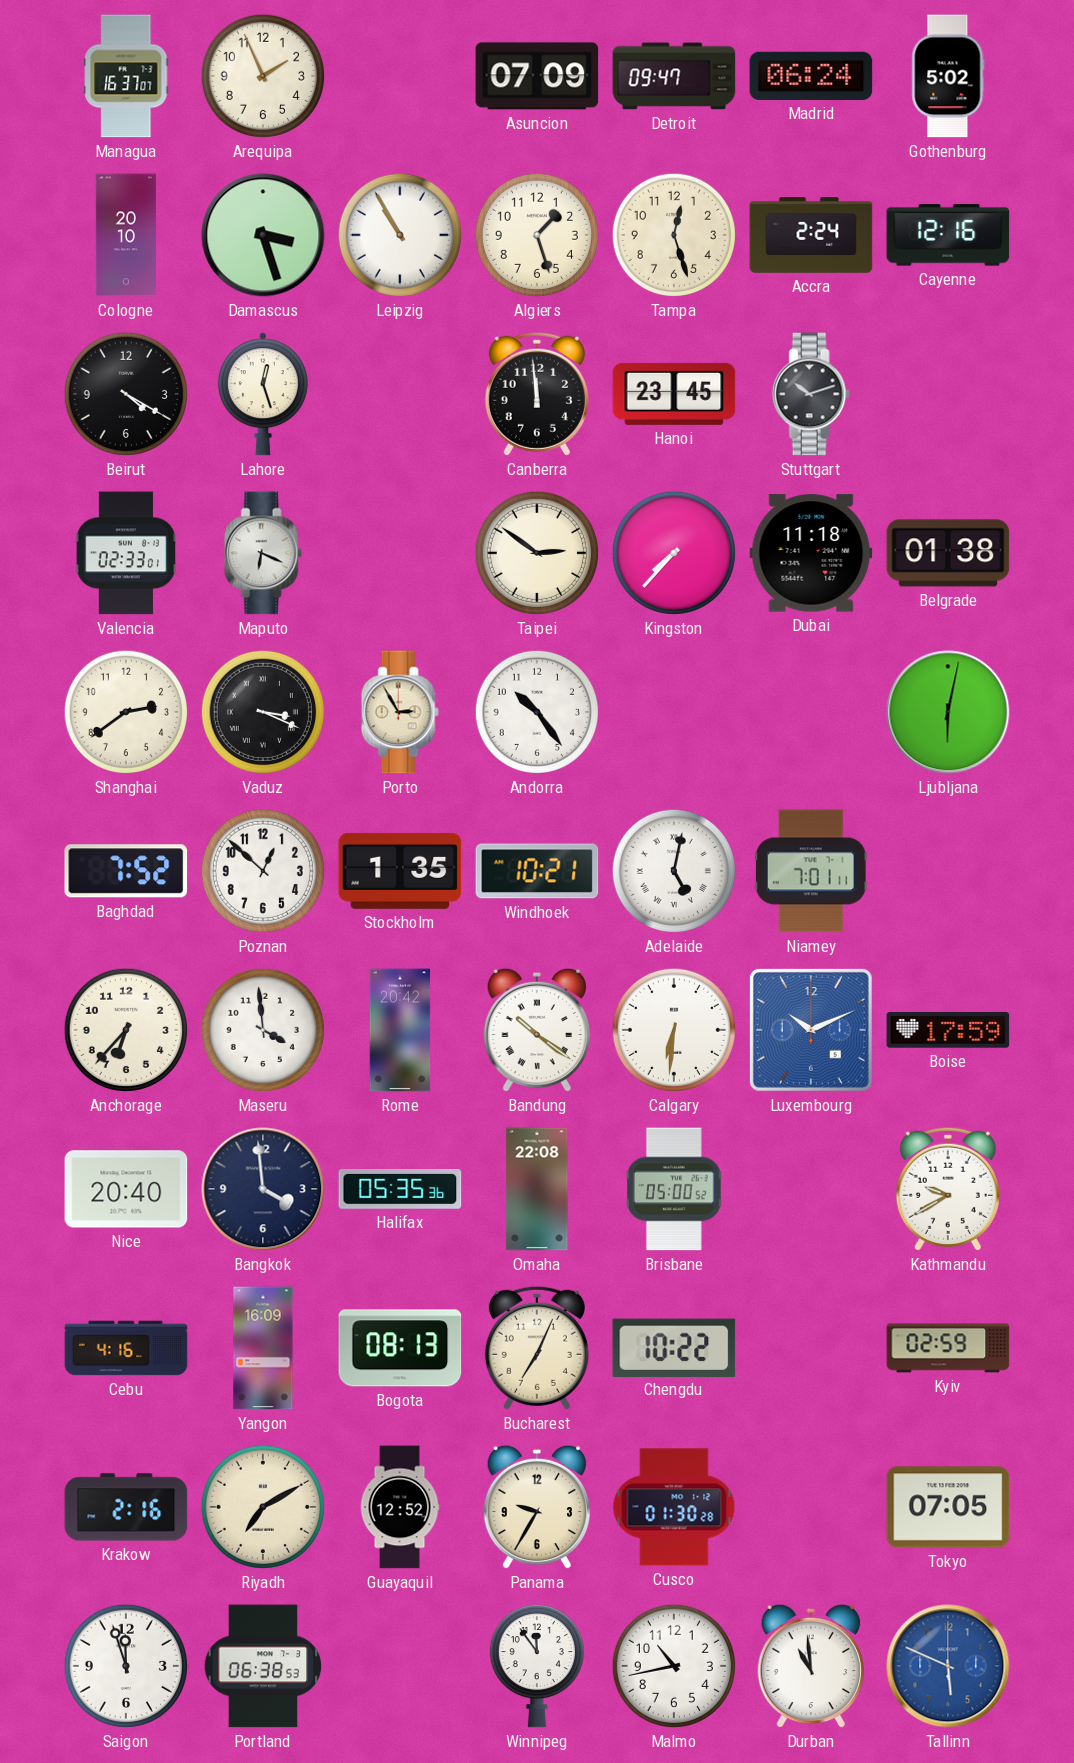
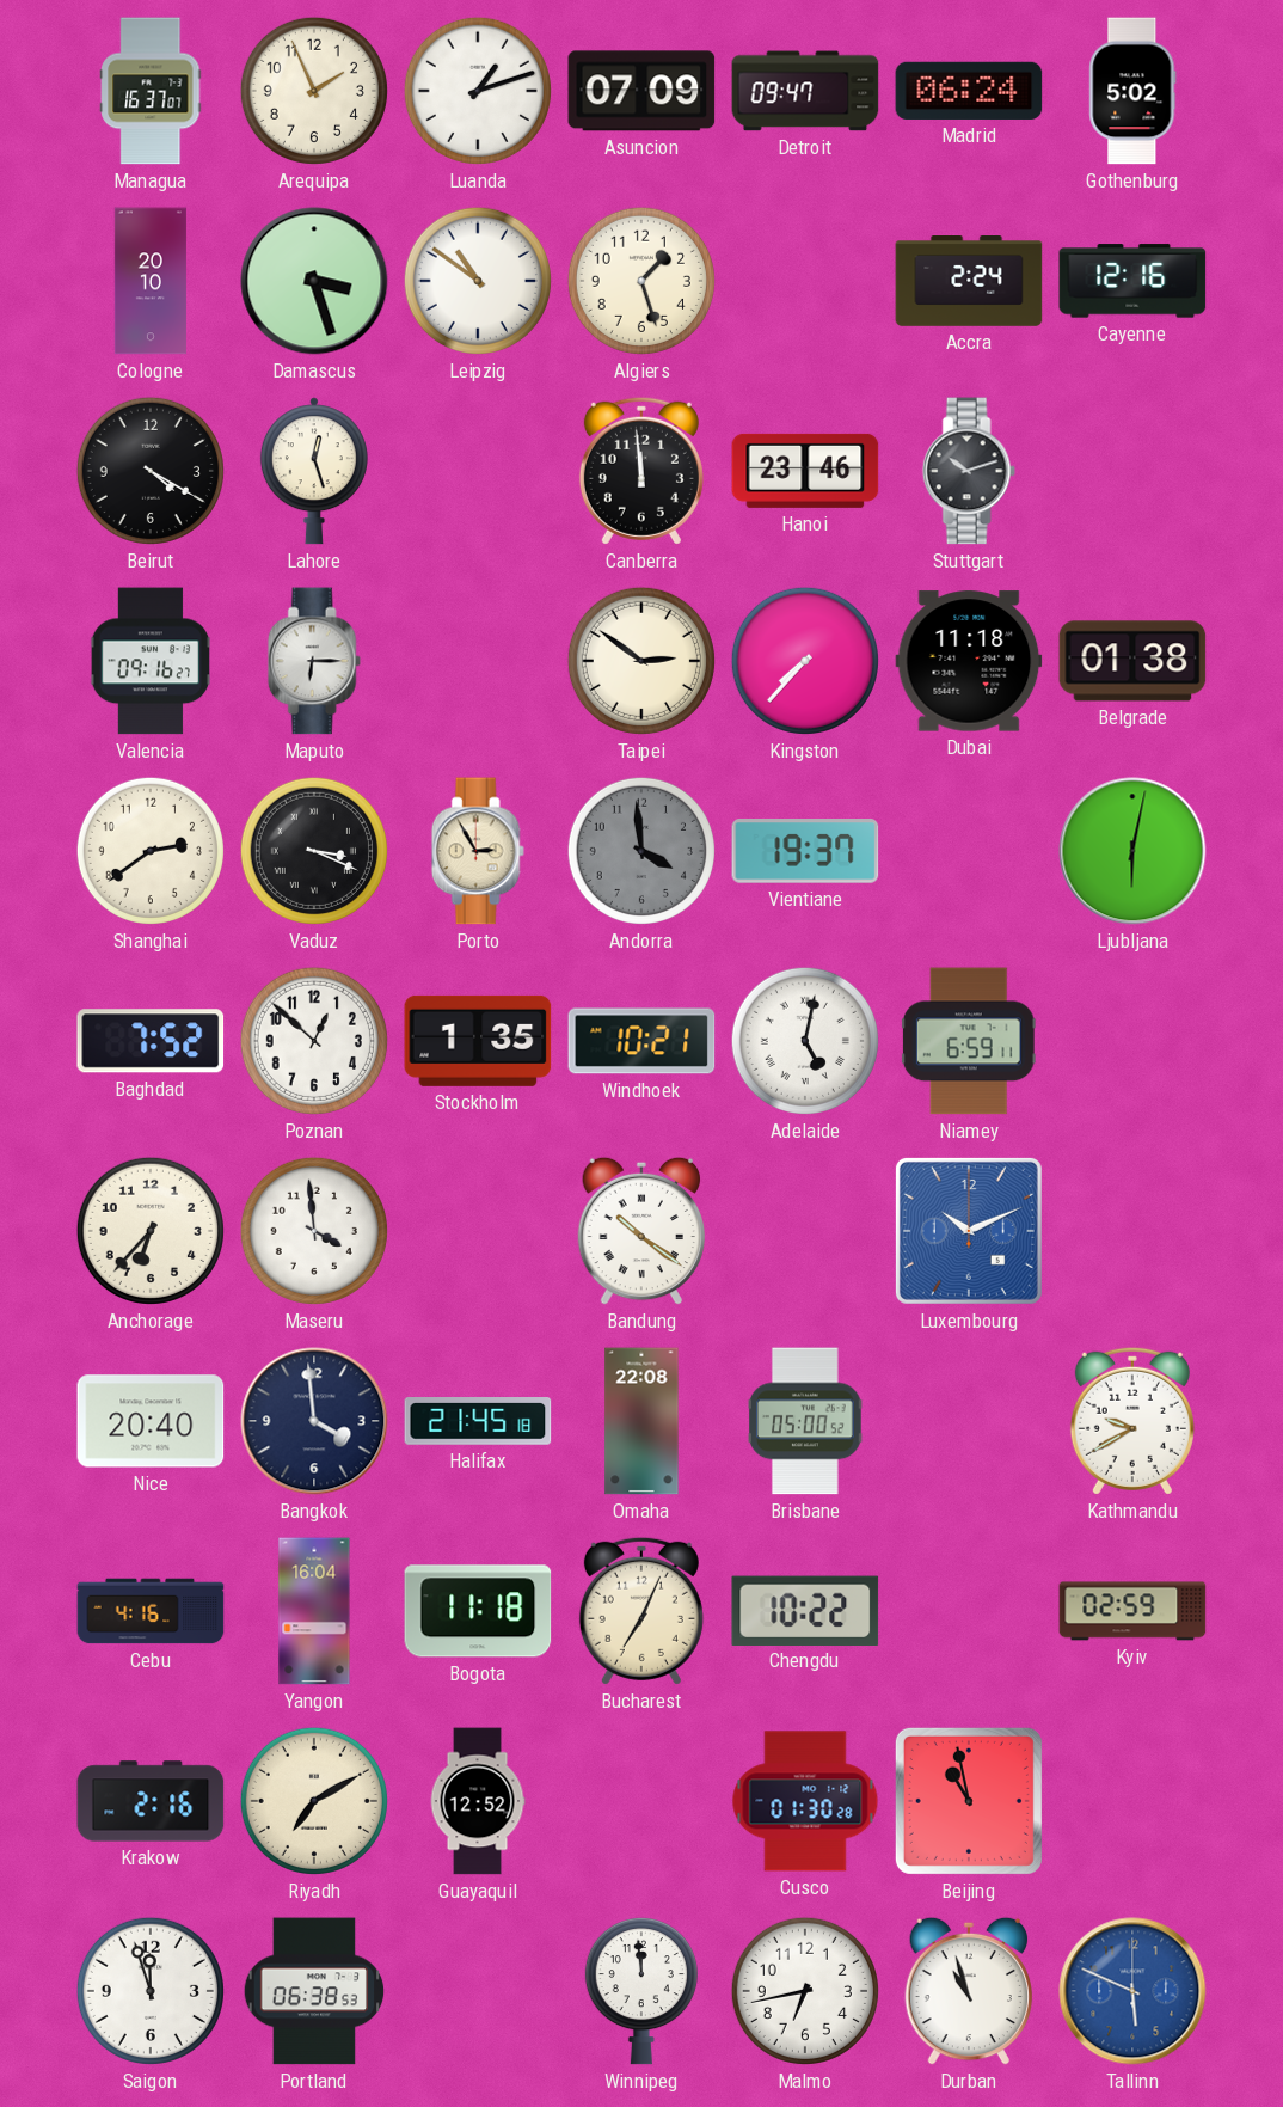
Luanda: none -> 1:12 (478, 91)
Leipzig: 10:55 -> 10:51 (478, 281)
Tampa: 12:27 -> none (674, 235)
Hanoi: 23:45 -> 23:46 (805, 471)
Valencia: 02:33 -> 09:16 (149, 661)
Maputo: 6:19 -> 6:15 (314, 661)
Andorra: 10:24 -> 3:59 (641, 851)
Andorra dial: white -> grey (641, 851)
Vientiane: none -> 19:37 (805, 851)
Niamey: 7:01 -> 6:59 (969, 1041)
Rome: 20:42 -> none (400, 1030)
Calgary: 6:31 -> none (674, 1030)
Boise: 17:59 -> none (948, 1030)
Halifax: 05:35 -> 21:45 (478, 1421)
Yangon: 16:09 -> 16:04 (314, 1611)
Bogota: 08:13 -> 11:18 (478, 1611)
Panama: 9:35 -> none (536, 1507)
Beijing: none -> 10:58 (969, 1801)
Tokyo: 07:05 -> none (948, 1507)
Winnipeg: 11:54 -> 11:59 (641, 1991)
Malmo: 10:43 -> 6:43 (805, 1991)
Durban: 10:59 -> 10:57 (968, 1991)
